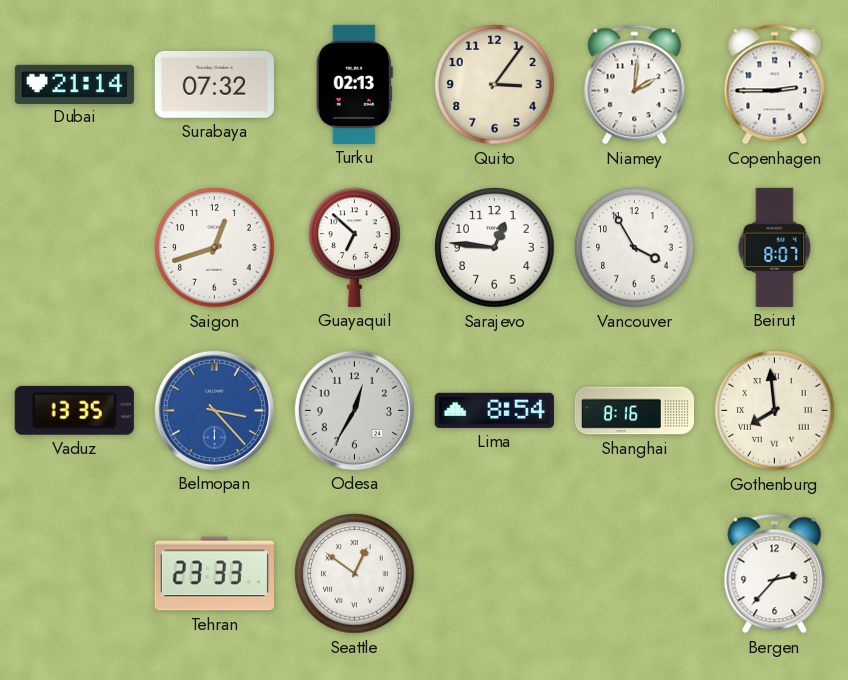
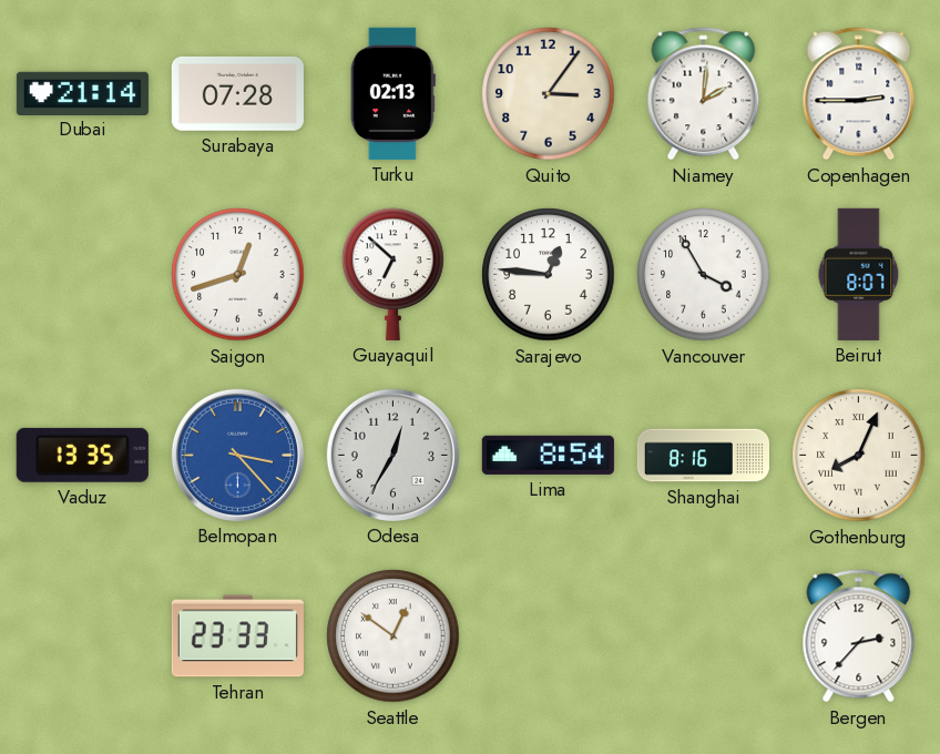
Surabaya: 07:32 -> 07:28 (237, 94)
Gothenburg: 7:59 -> 8:04 (859, 456)
